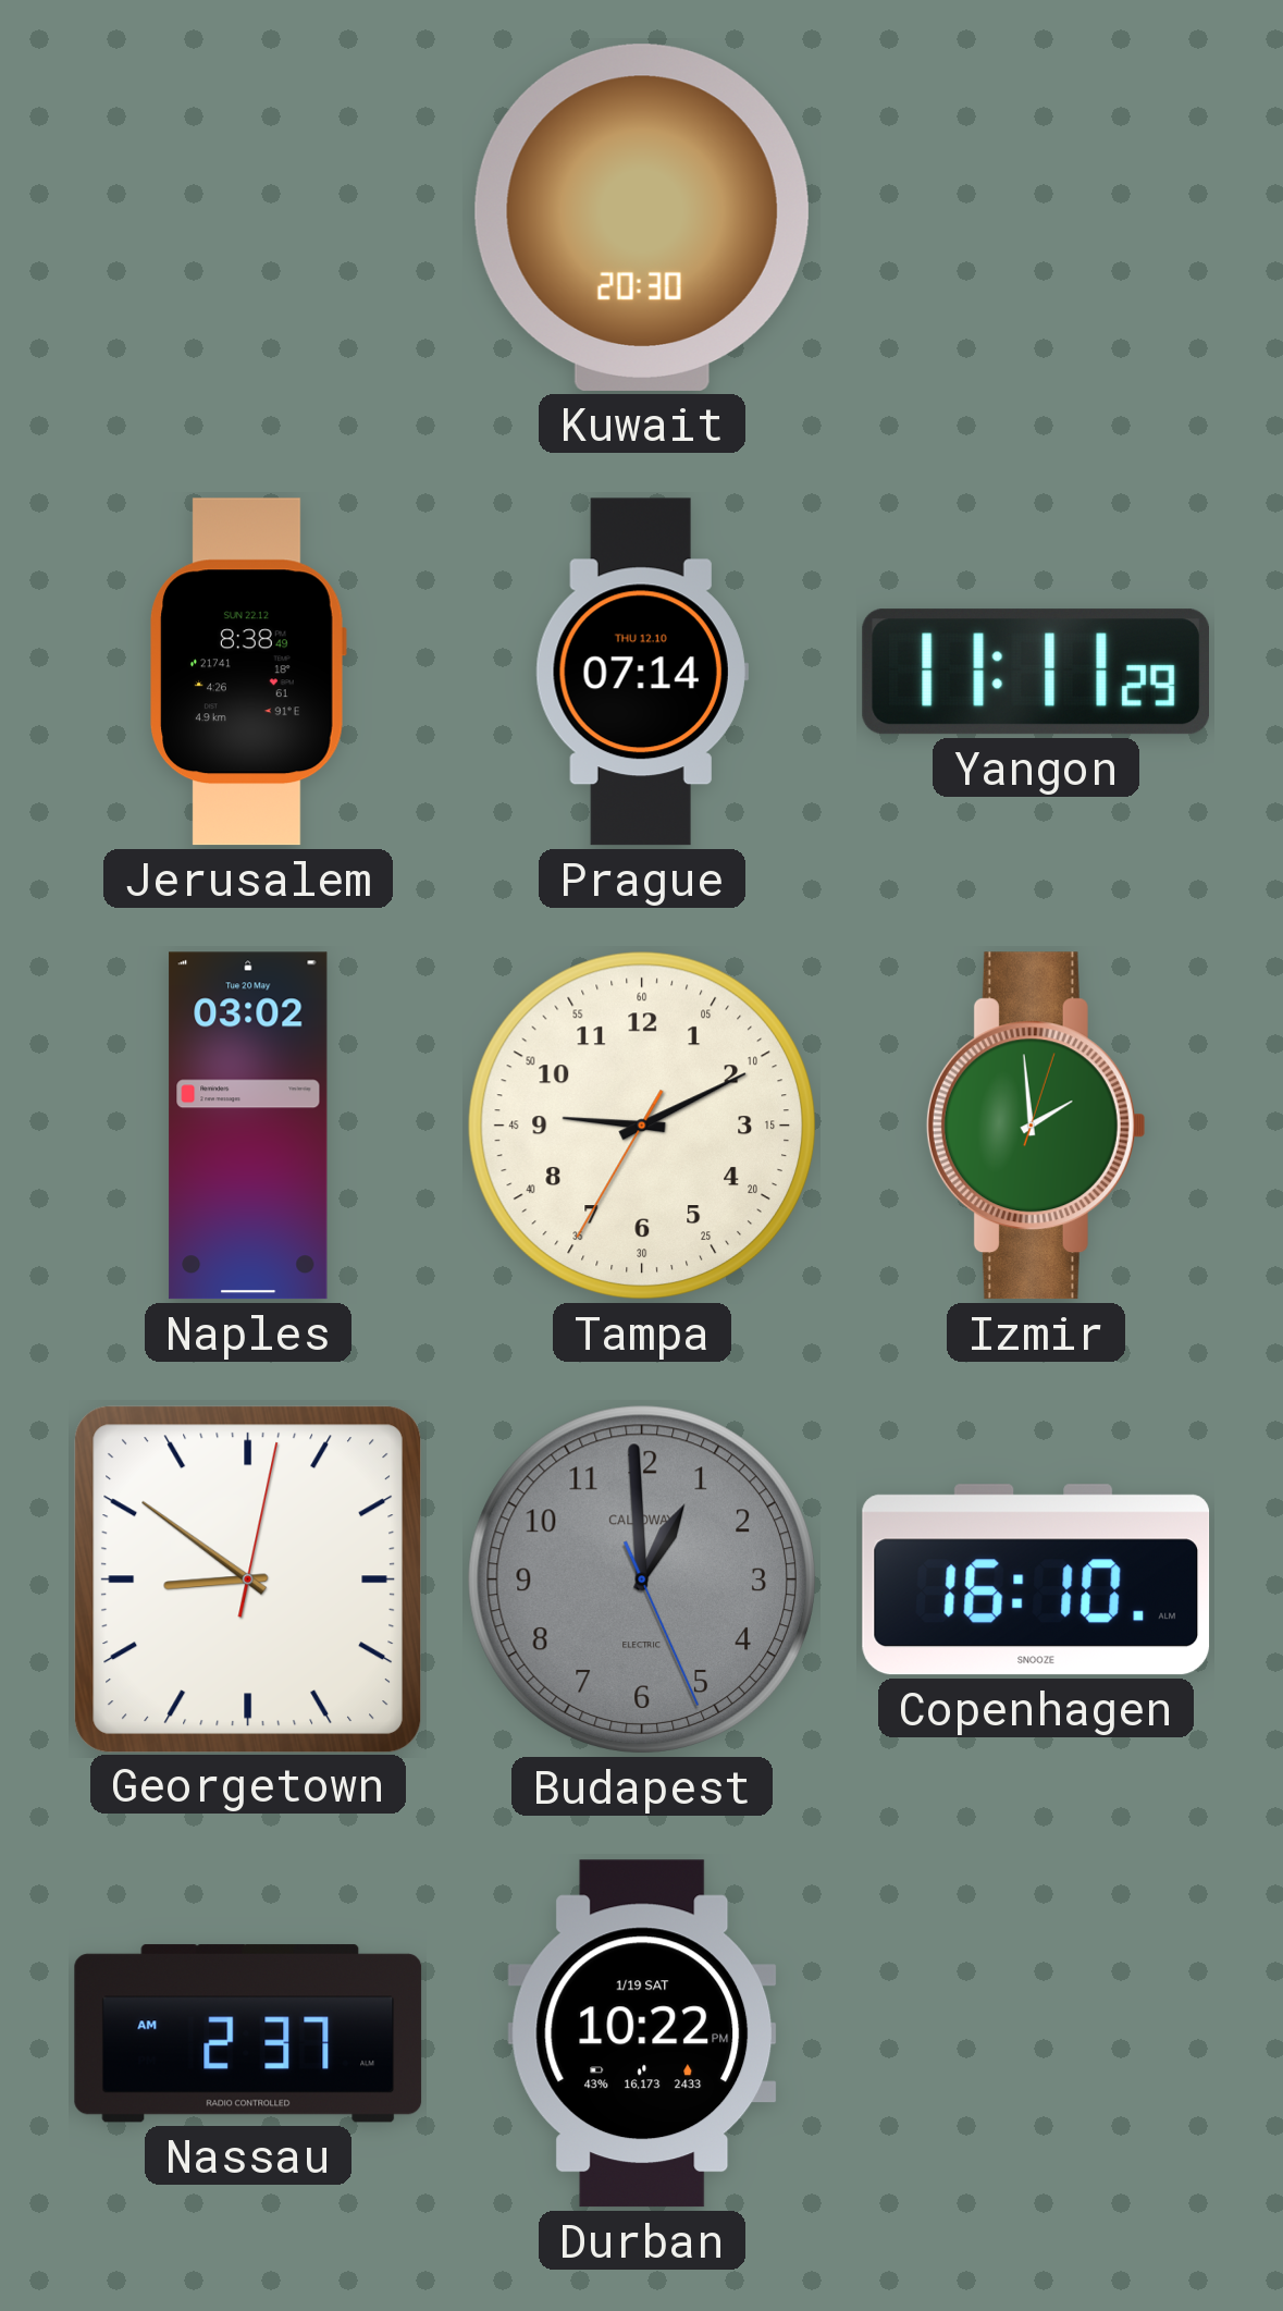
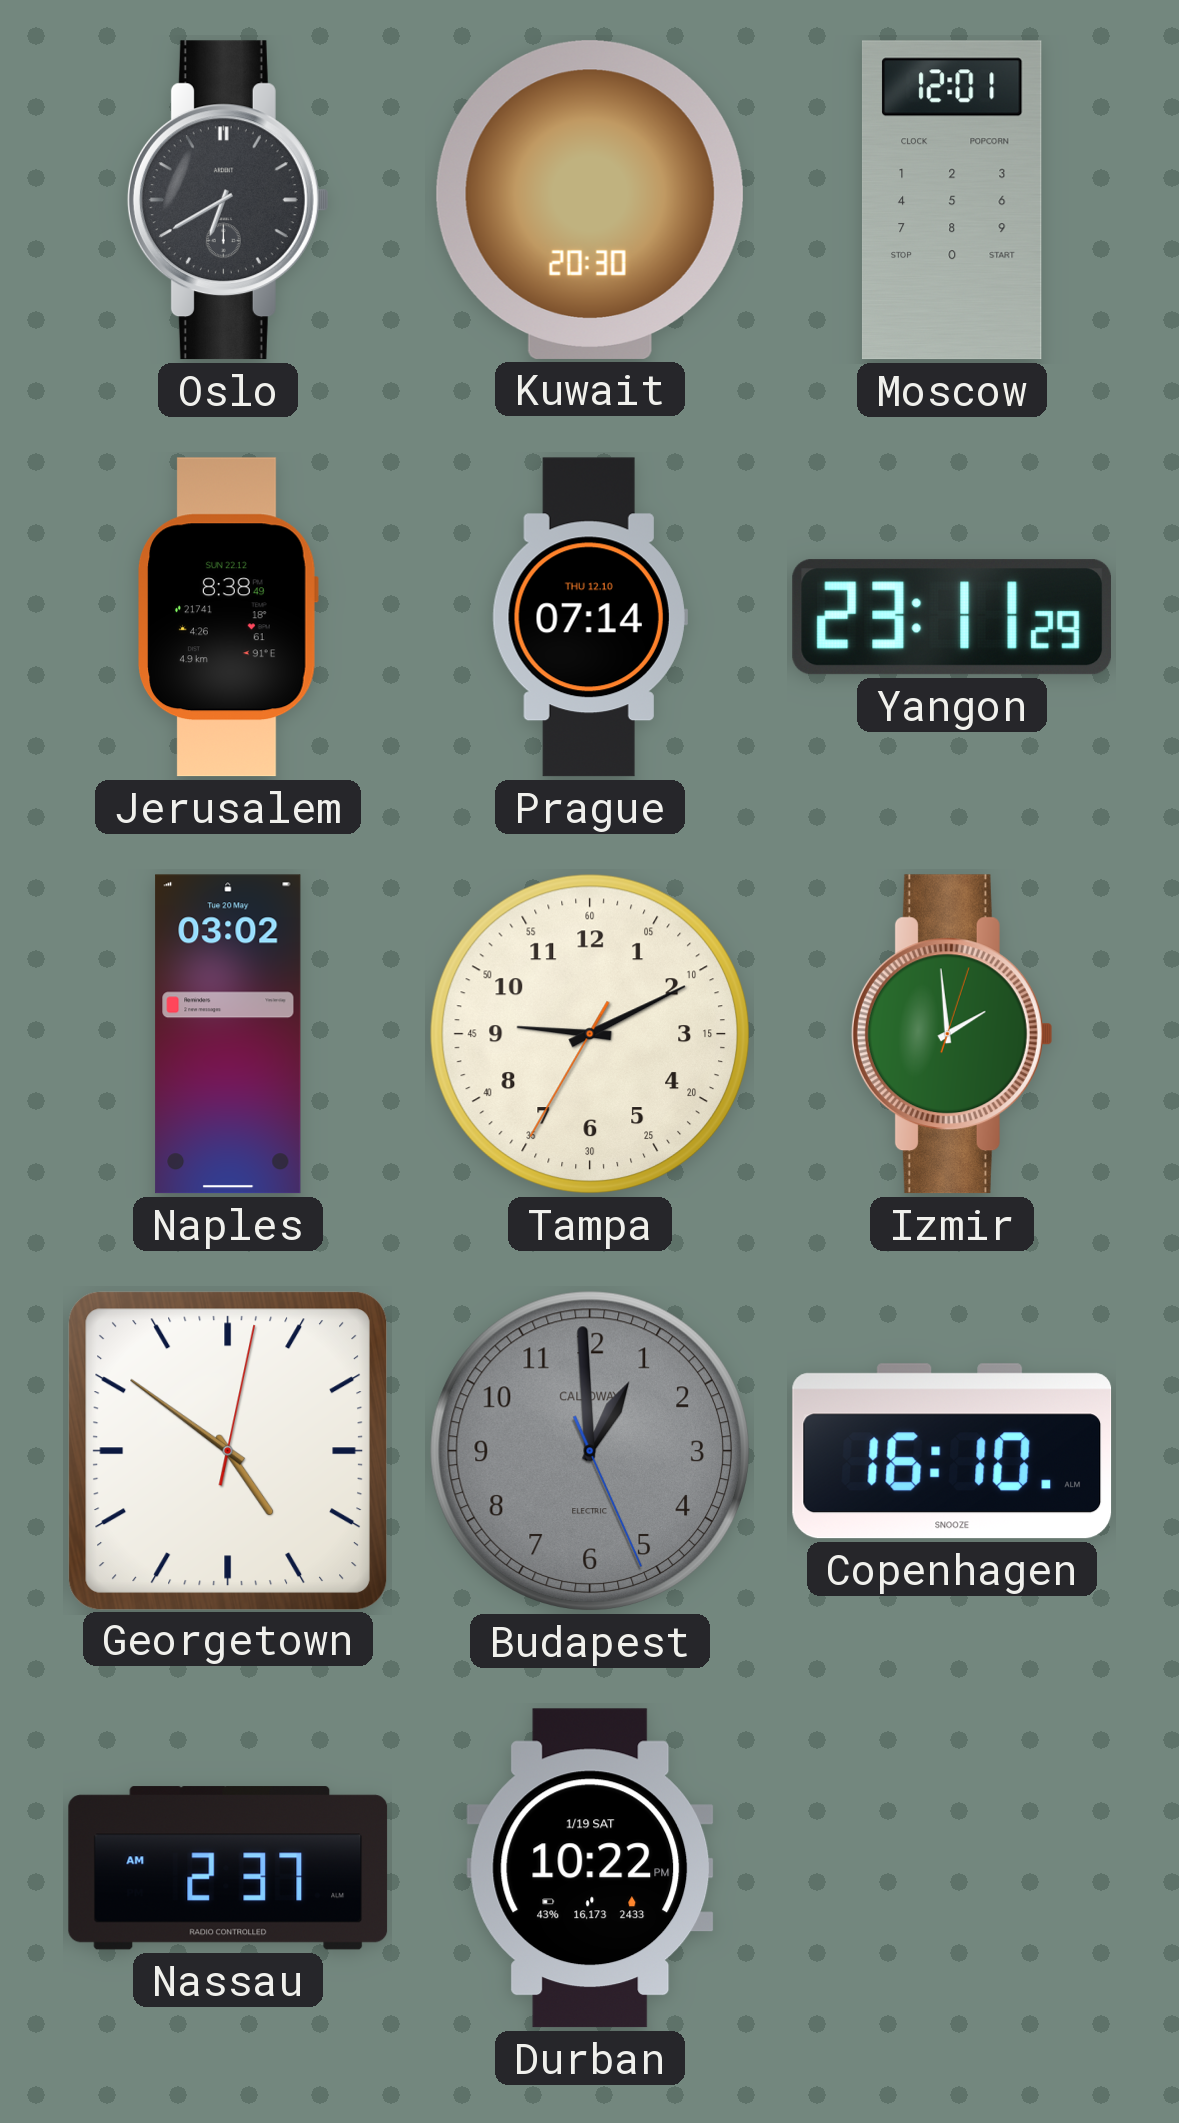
Oslo: none -> 6:40 (228, 200)
Moscow: none -> 12:01 (952, 200)
Yangon: 11:11 -> 23:11 (951, 617)
Georgetown: 8:51 -> 4:51 (227, 1450)
